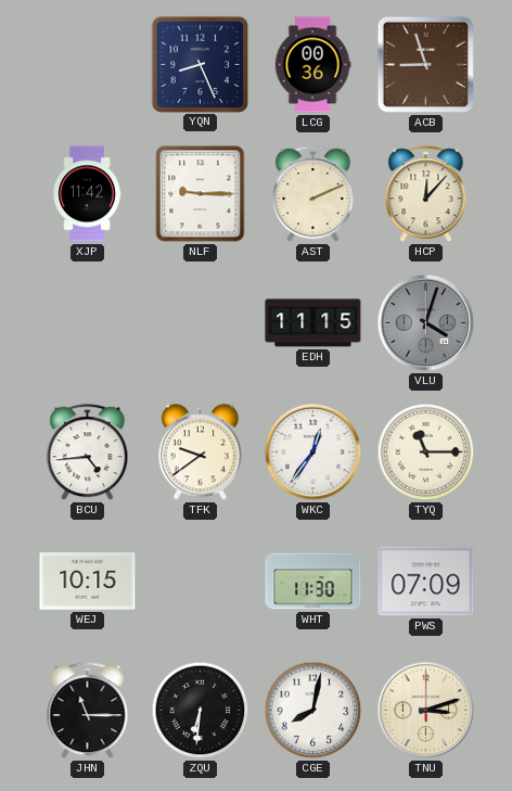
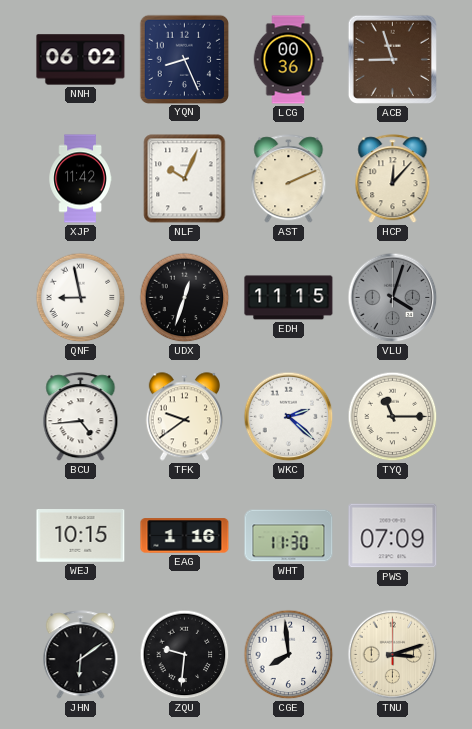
NNH: none -> 06:02 (81, 60)
NLF: 9:15 -> 10:04 (185, 179)
QNF: none -> 8:58 (81, 298)
UDX: none -> 12:33 (185, 298)
WKC: 12:36 -> 2:22 (289, 417)
EAG: none -> 1:16 (185, 536)
JHN: 11:15 -> 6:09 (81, 655)
ZQU: 6:31 -> 9:31 (185, 655)
CGE: 8:02 -> 7:59 (289, 655)
